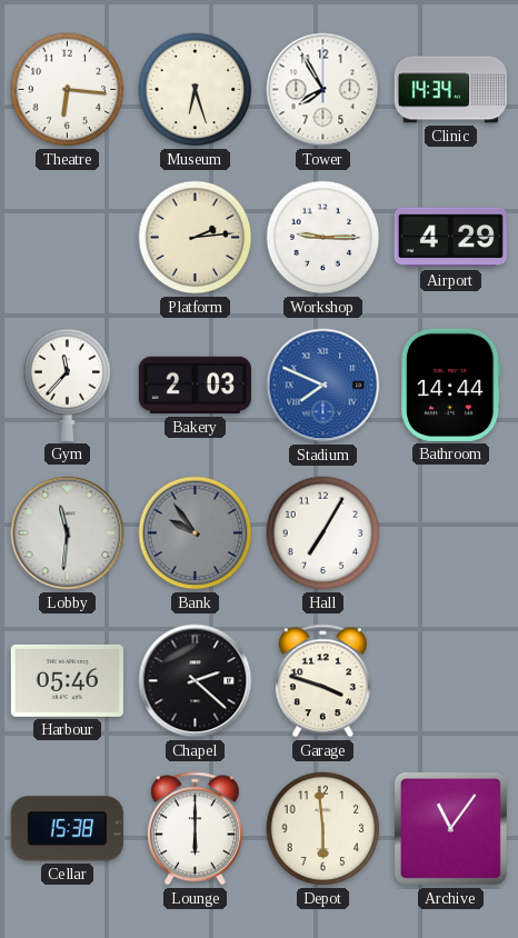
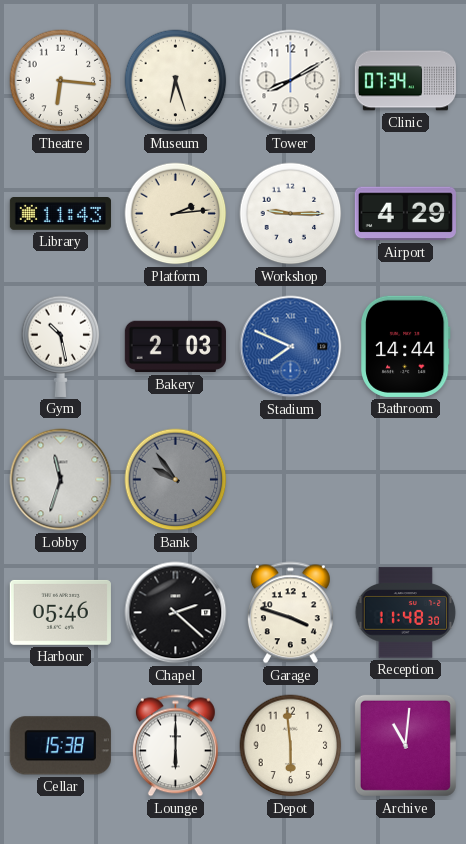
Tower: 7:55 -> 8:10 (291, 81)
Clinic: 14:34 -> 07:34 (405, 81)
Library: none -> 11:43 (60, 214)
Gym: 11:37 -> 10:28 (61, 346)
Lobby: 11:31 -> 11:33 (61, 480)
Hall: 7:05 -> none (323, 533)
Reception: none -> 11:48 (406, 613)
Archive: 11:06 -> 11:01 (405, 745)
